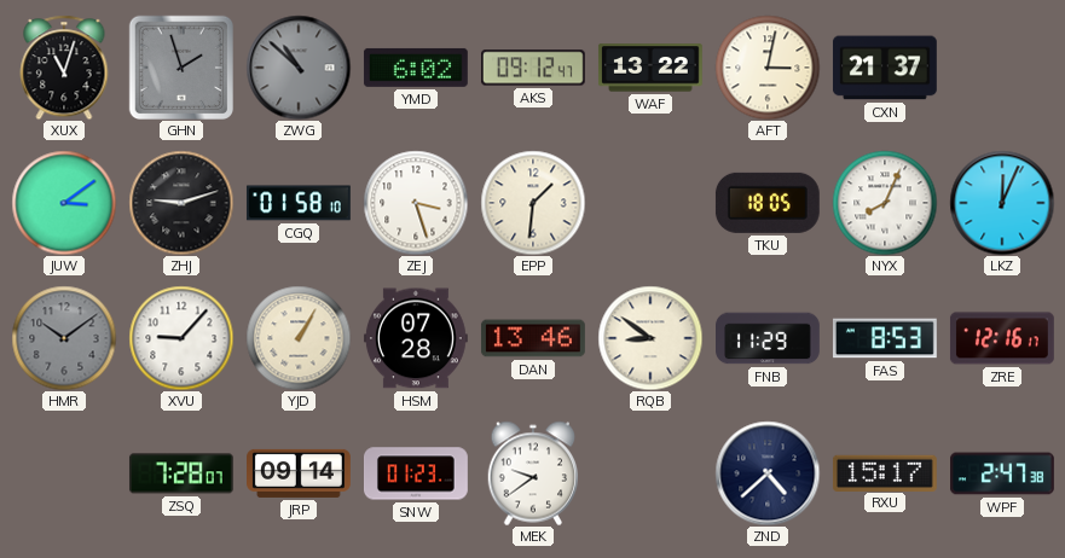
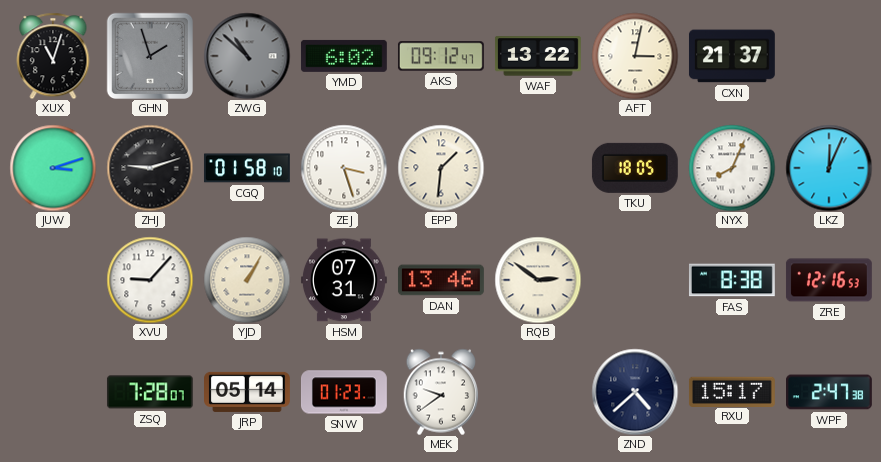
JUW: 3:09 -> 3:12 (53, 168)
HMR: 10:09 -> none (64, 338)
HSM: 07:28 -> 07:31 (344, 280)
RQB: 8:51 -> 2:51 (538, 280)
FNB: 11:29 -> none (769, 338)
FAS: 8:53 -> 8:38 (732, 280)
ZRE: 12:16:17 -> 12:16:53 (829, 280)
JRP: 09:14 -> 05:14 (248, 392)
